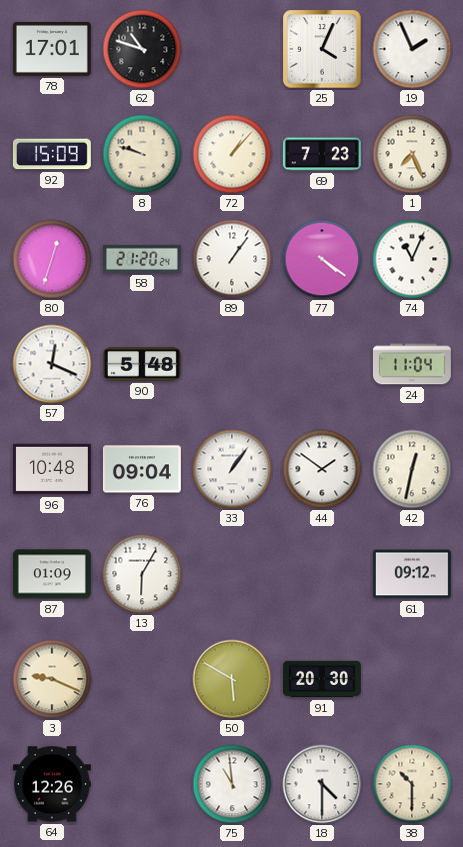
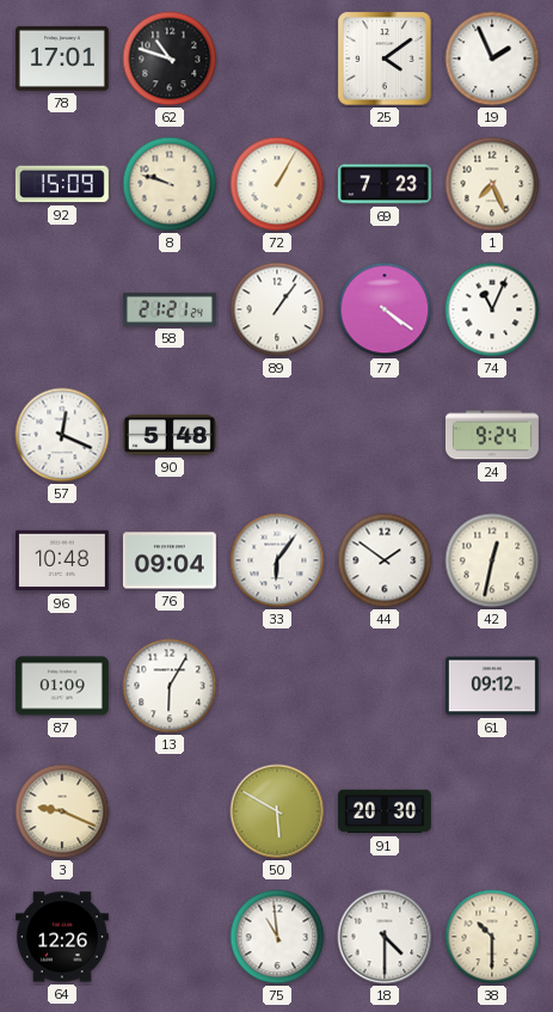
25: 4:04 -> 4:09 (385, 59)
72: 1:07 -> 1:05 (277, 184)
80: 12:33 -> none (52, 259)
58: 21:20 -> 21:21 (170, 309)
24: 11:04 -> 9:24 (492, 435)
33: 1:06 -> 6:06 (277, 560)
